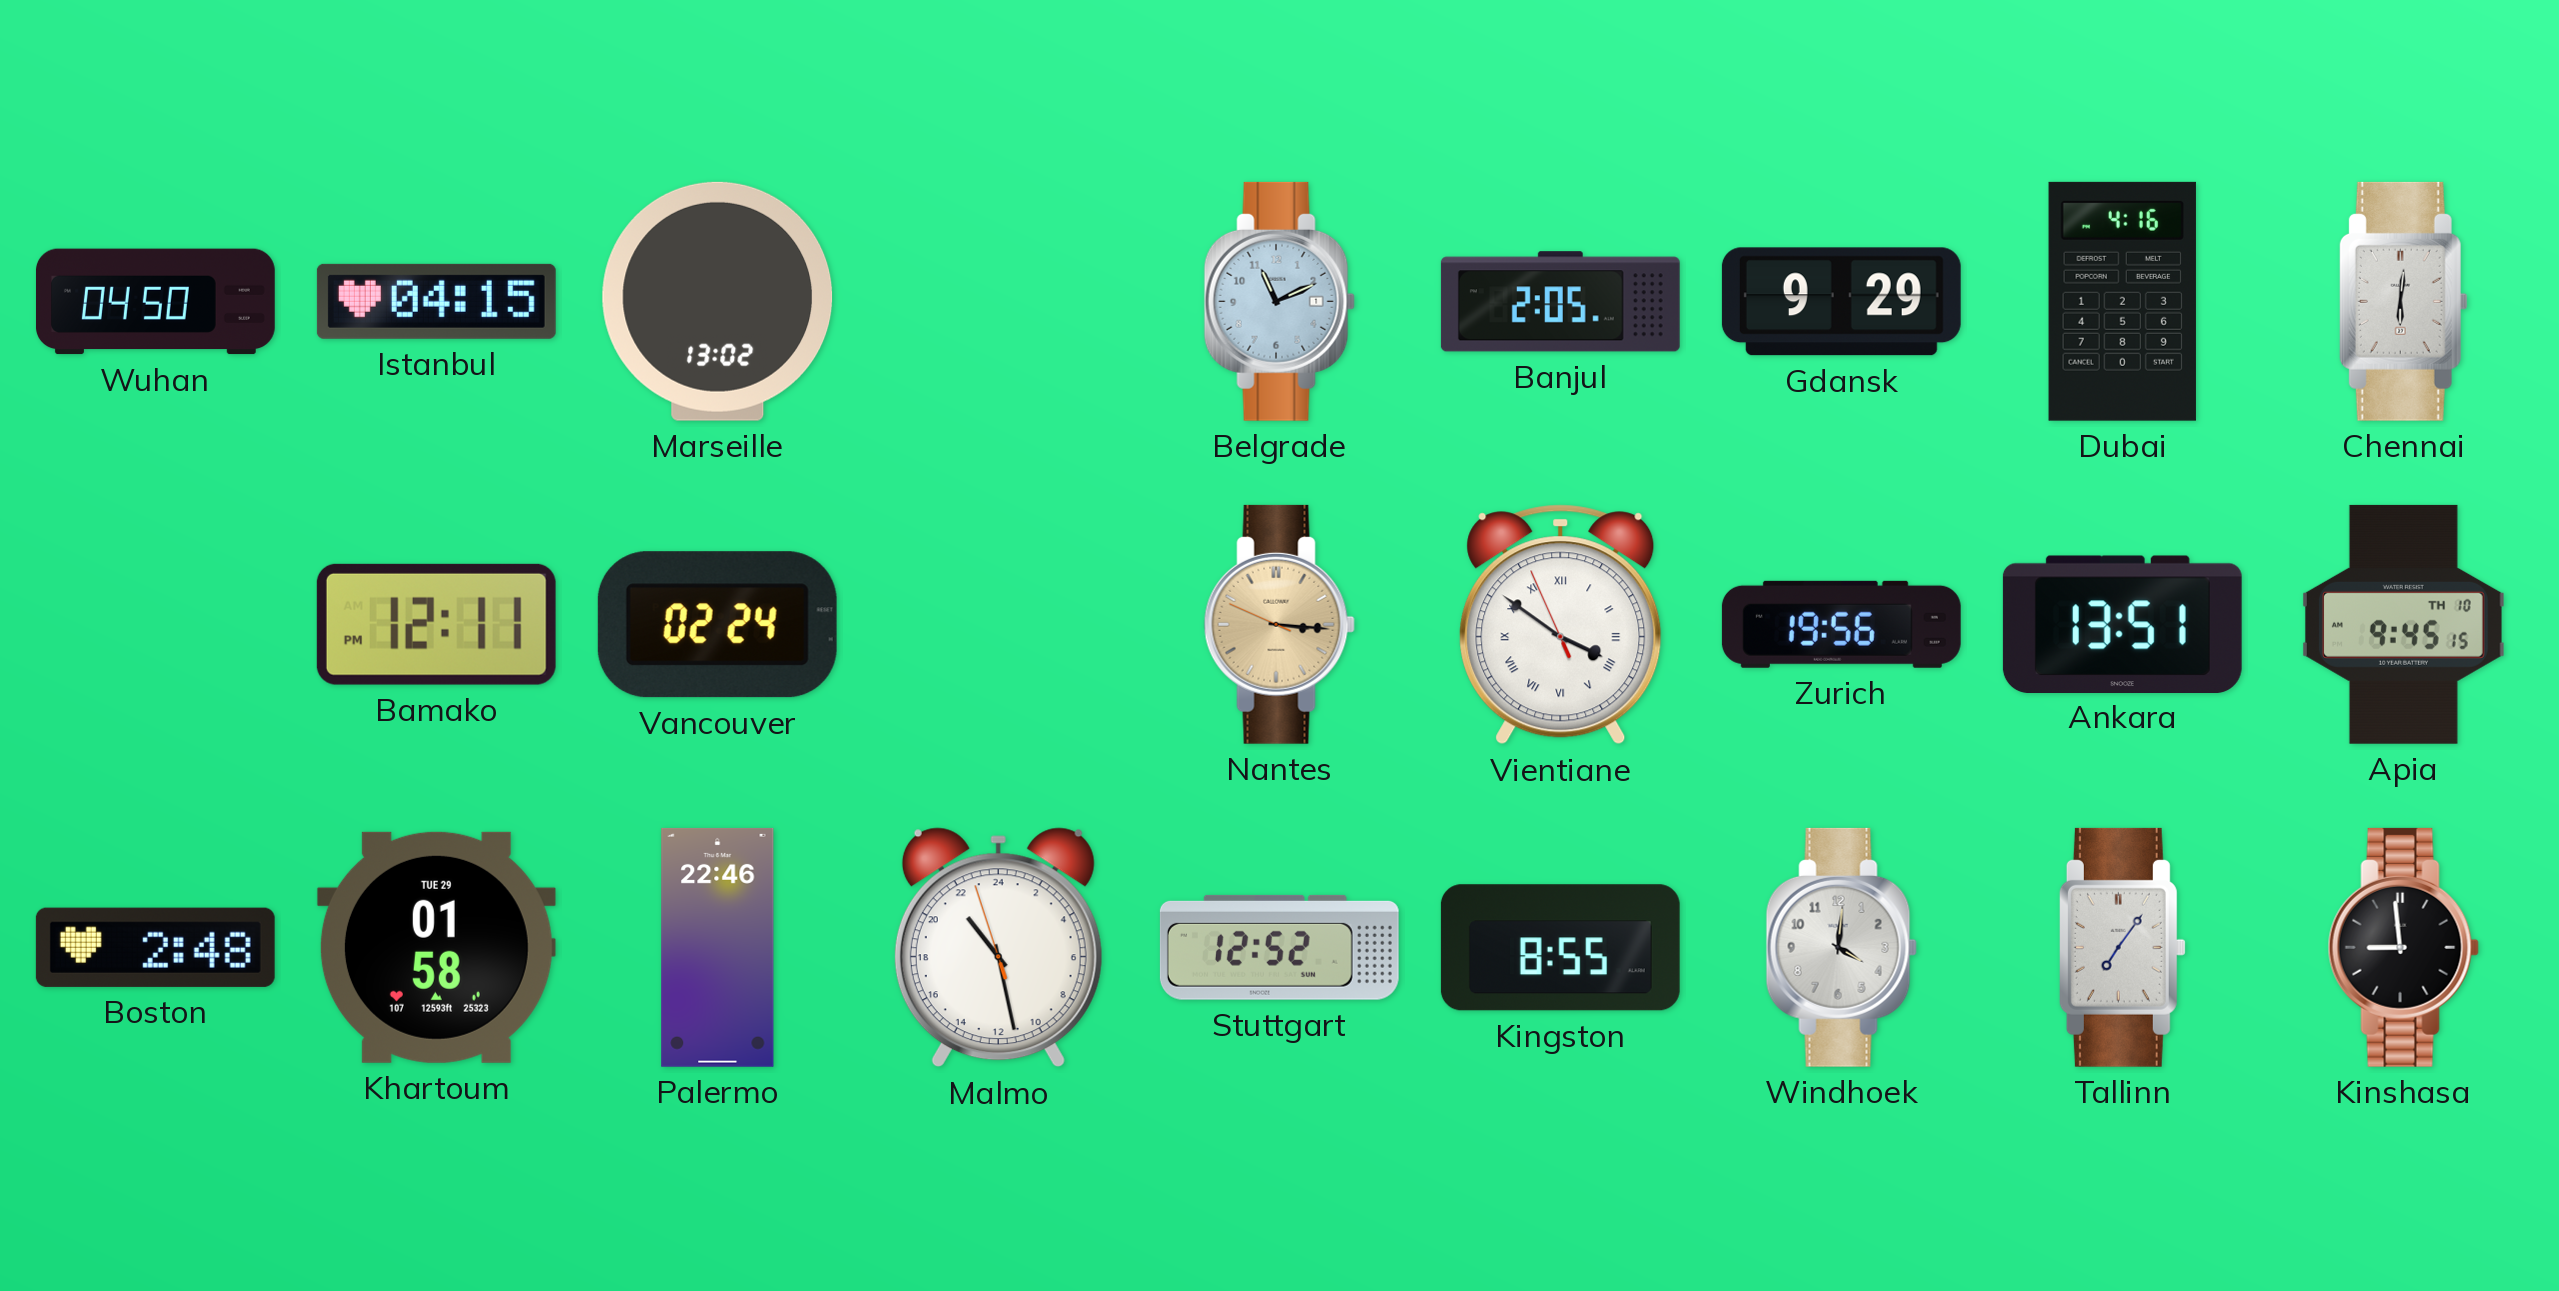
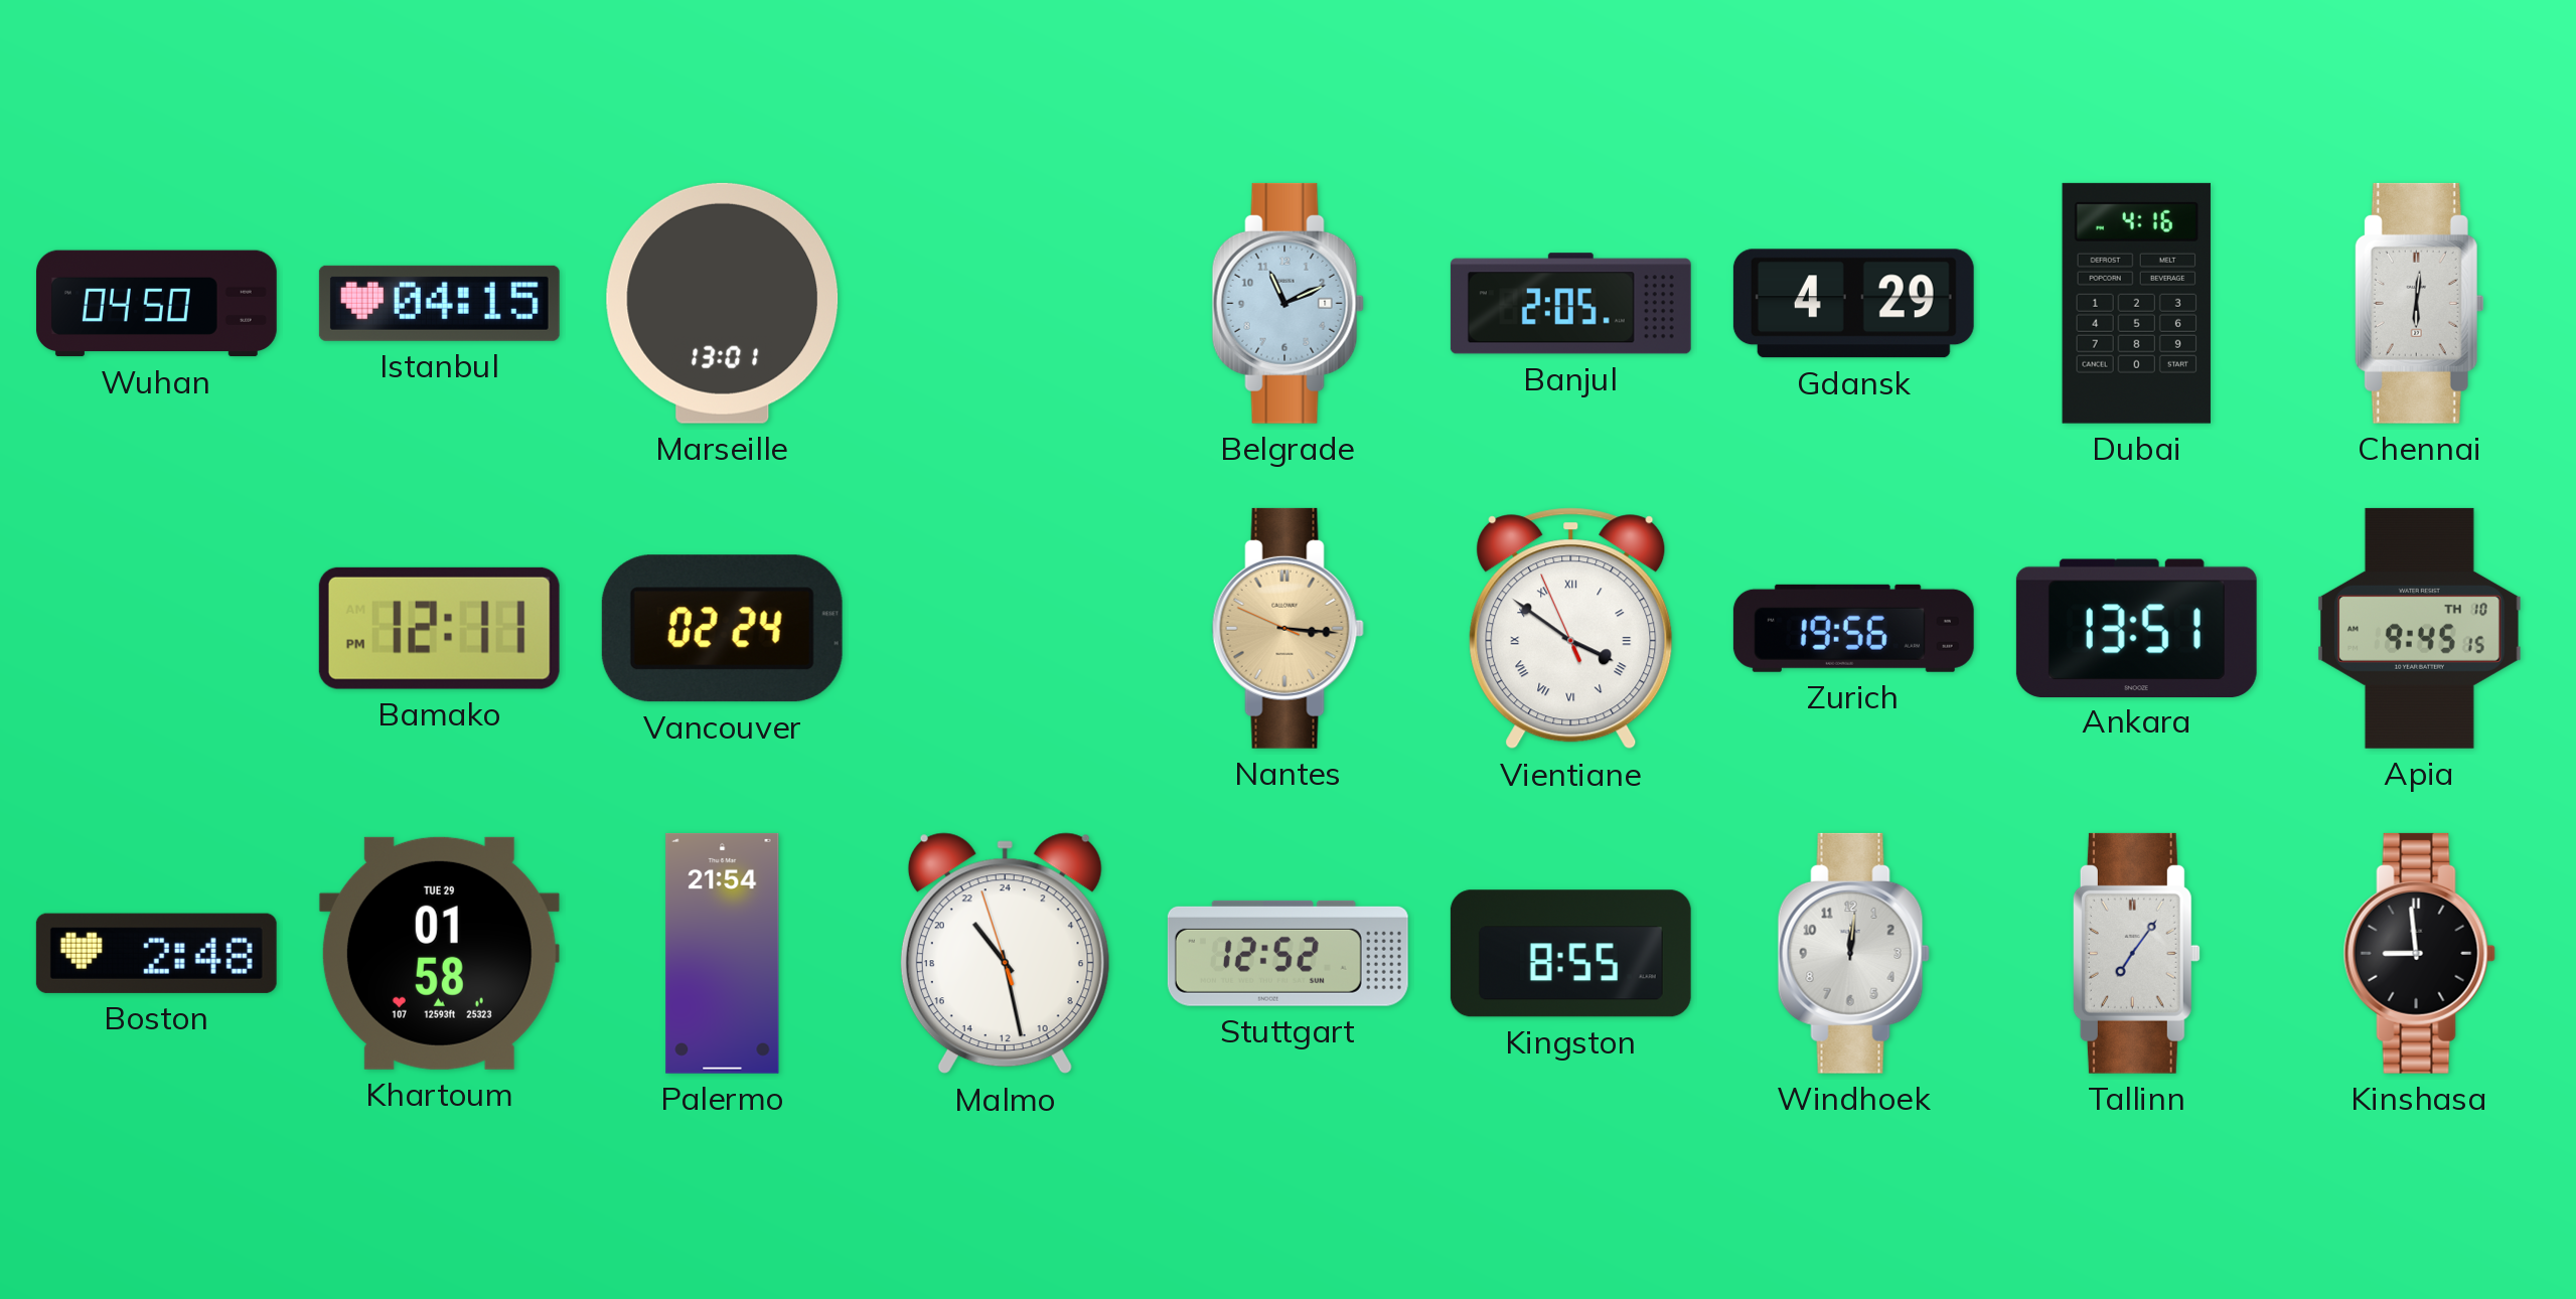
Marseille: 13:02 -> 13:01 (723, 303)
Gdansk: 9:29 -> 4:29 (1853, 304)
Palermo: 22:46 -> 21:54 (723, 953)
Windhoek: 4:01 -> 12:01 (1853, 953)
